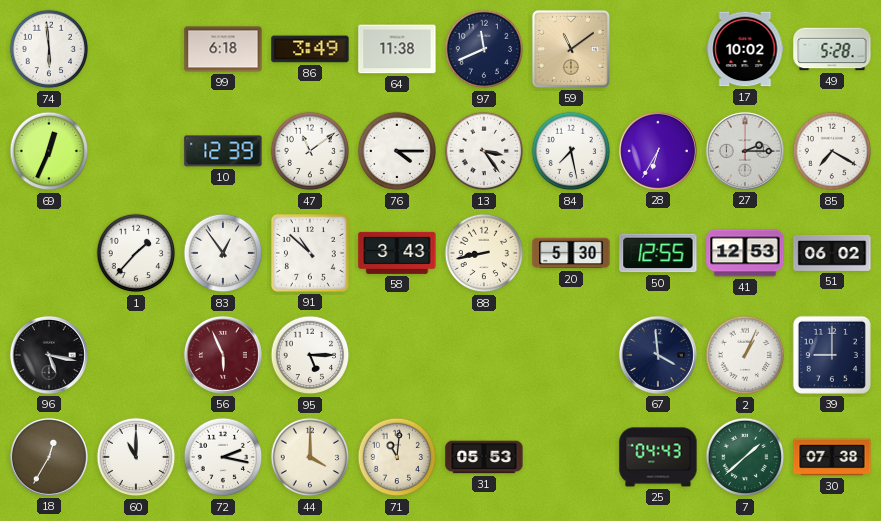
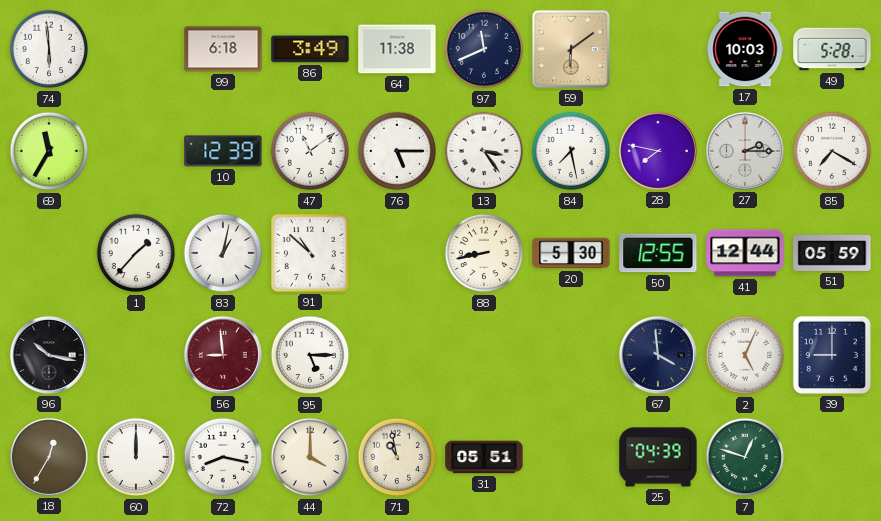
59: 11:09 -> 6:09 (571, 49)
17: 10:02 -> 10:03 (745, 49)
69: 12:34 -> 11:35 (49, 151)
76: 4:15 -> 5:15 (397, 151)
28: 6:35 -> 7:47 (658, 151)
83: 12:54 -> 1:02 (223, 253)
58: 3:43 -> none (397, 253)
41: 12:53 -> 12:44 (745, 253)
51: 06:02 -> 05:59 (832, 253)
96: 5:17 -> 10:17 (49, 355)
56: 5:56 -> 8:59 (223, 355)
2: 1:04 -> 5:04 (745, 355)
60: 11:00 -> 12:00 (136, 457)
72: 2:17 -> 8:17 (223, 457)
71: 11:01 -> 10:58 (397, 457)
31: 05:53 -> 05:51 (484, 457)
25: 04:43 -> 04:39 (658, 457)
7: 1:38 -> 12:48 (745, 457)
30: 07:38 -> none (832, 457)
